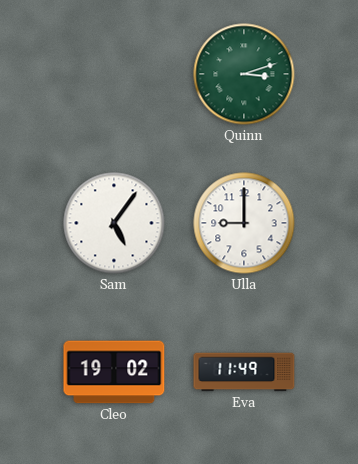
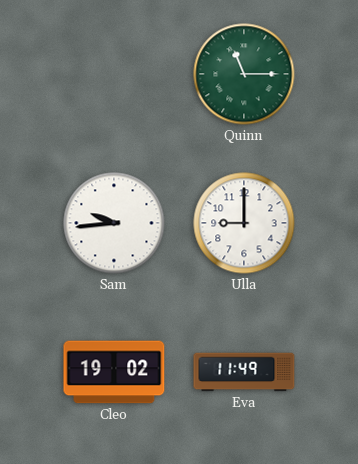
Quinn: 3:12 -> 11:15 (244, 74)
Sam: 5:06 -> 9:44 (114, 223)
